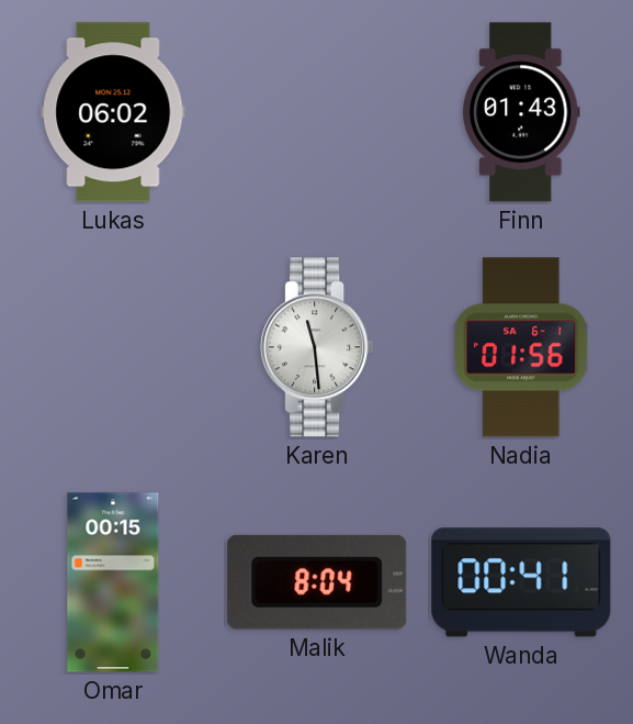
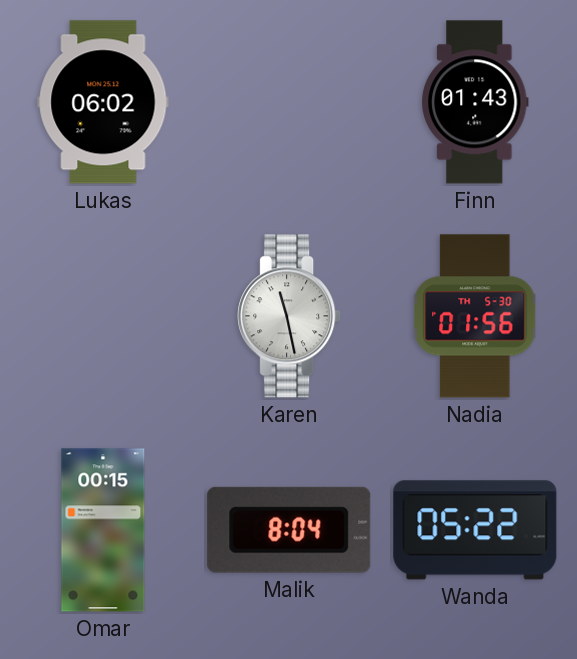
Karen: 11:29 -> 11:28 (289, 316)
Nadia date: SA 6-1 -> TH 5-30 (475, 316)
Wanda: 00:41 -> 05:22 (475, 530)
